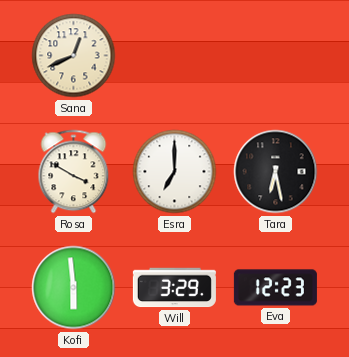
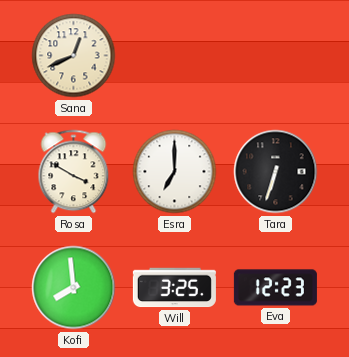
Tara: 6:28 -> 6:33 (276, 172)
Kofi: 5:59 -> 7:59 (74, 288)
Will: 3:29 -> 3:25 (174, 288)
